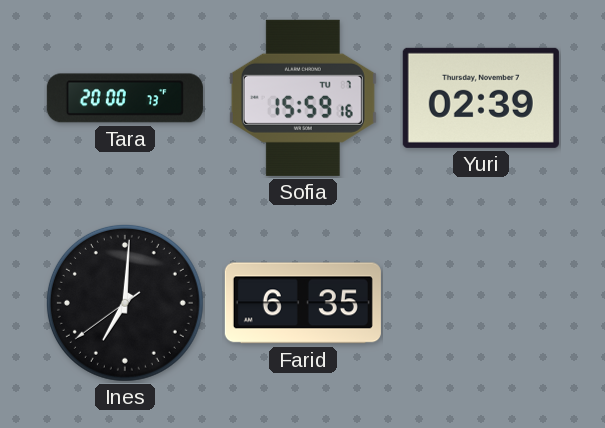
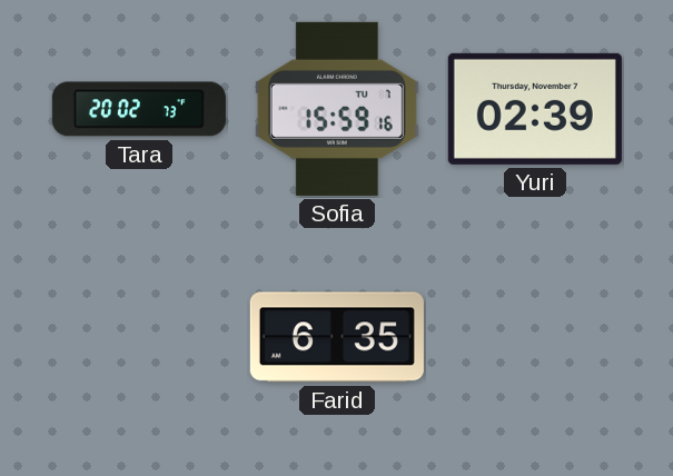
Tara: 20:00 -> 20:02 (139, 109)
Ines: 7:00 -> none (125, 303)
